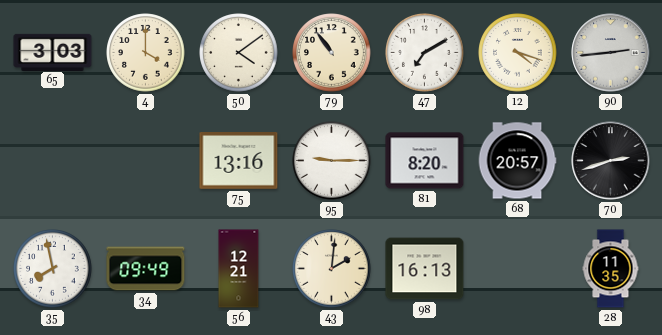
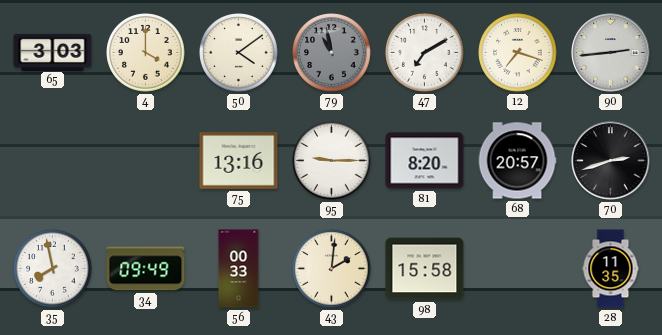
79: 10:54 -> 10:58 (332, 53)
79 dial: cream -> grey (332, 53)
12: 4:18 -> 7:18 (518, 53)
56: 12:21 -> 00:33 (239, 269)
98: 16:13 -> 15:58 (425, 269)
